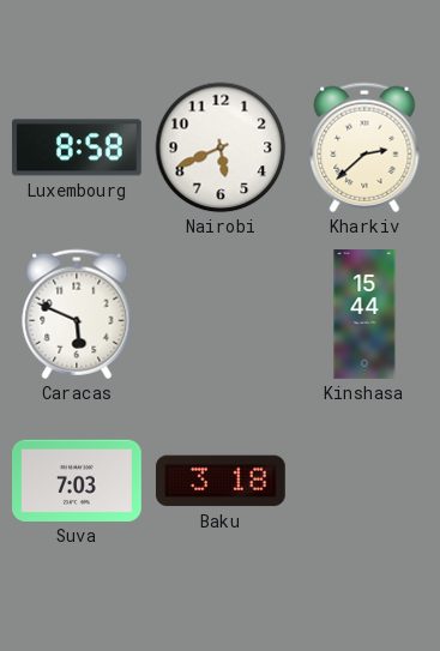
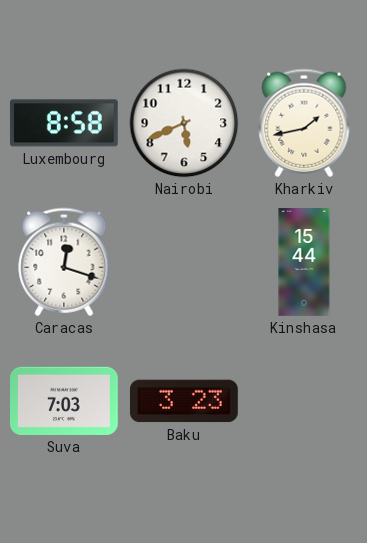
Kharkiv: 2:38 -> 1:43 (304, 123)
Caracas: 5:49 -> 12:18 (64, 262)
Baku: 3:18 -> 3:23 (184, 401)
